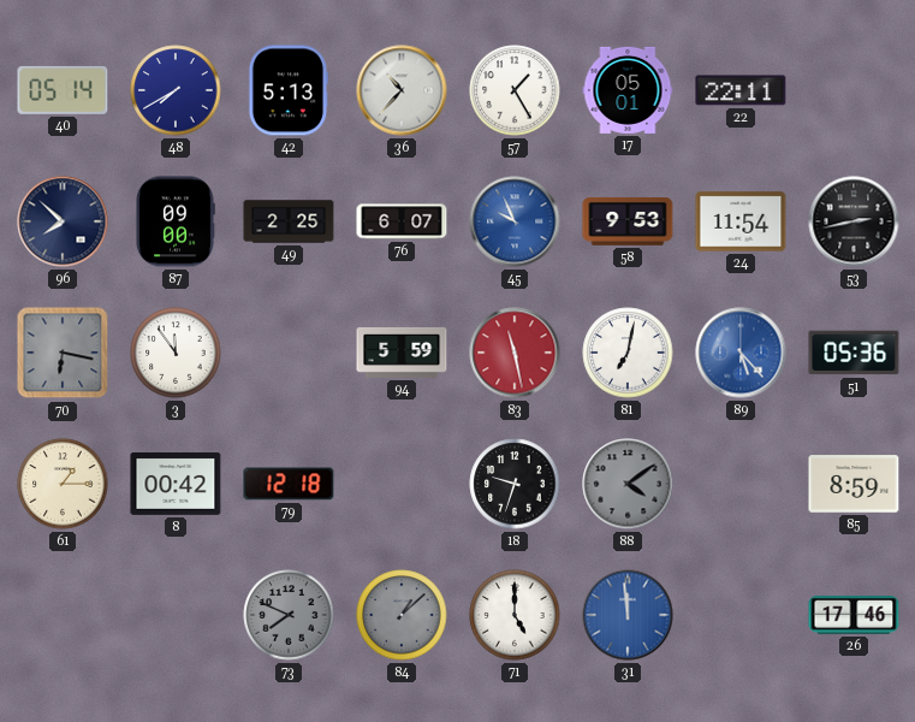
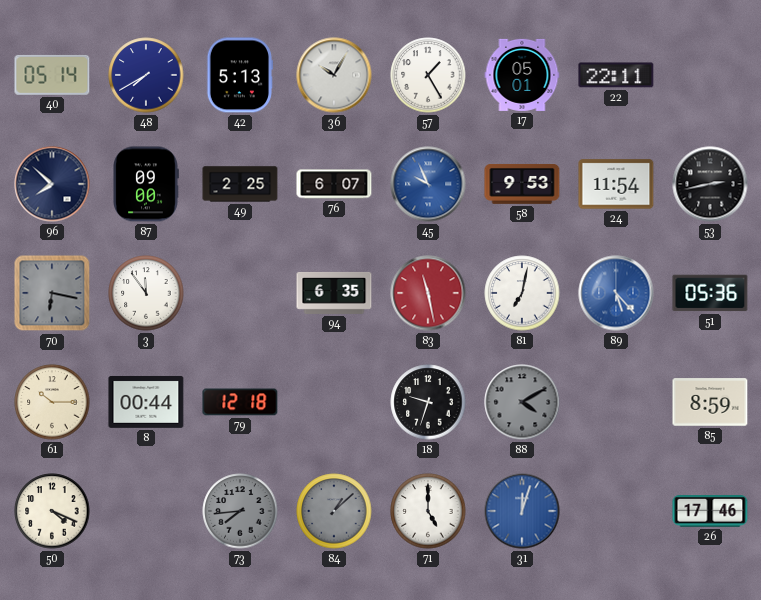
36: 10:37 -> 10:05 (334, 75)
94: 5:59 -> 6:35 (334, 293)
61: 1:15 -> 10:15 (52, 402)
8: 00:42 -> 00:44 (146, 402)
88: 4:09 -> 4:10 (522, 402)
50: none -> 4:19 (52, 511)
73: 7:49 -> 7:44 (240, 511)
31: 11:59 -> 12:03 (522, 511)
